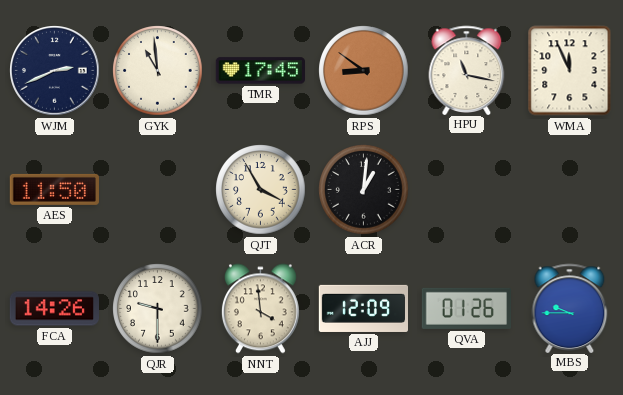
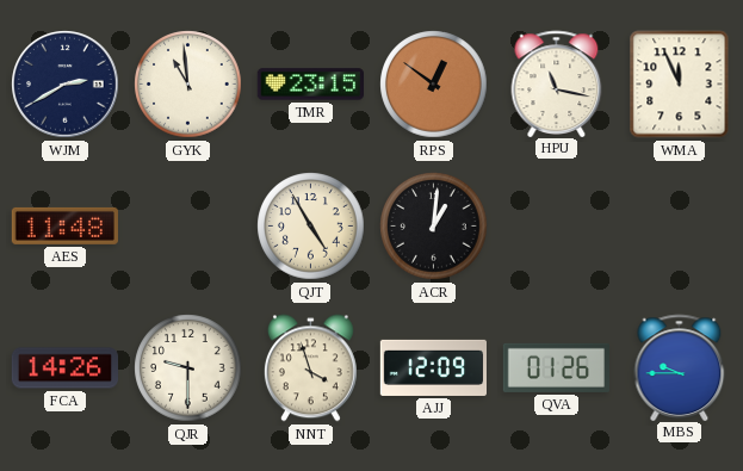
WJM: 2:41 -> 2:40 (66, 85)
TMR: 17:45 -> 23:15 (310, 85)
RPS: 8:51 -> 12:51 (434, 85)
AES: 11:50 -> 11:48 (64, 225)
QJT: 3:55 -> 4:55 (311, 227)
NNT: 3:59 -> 3:57 (310, 368)
